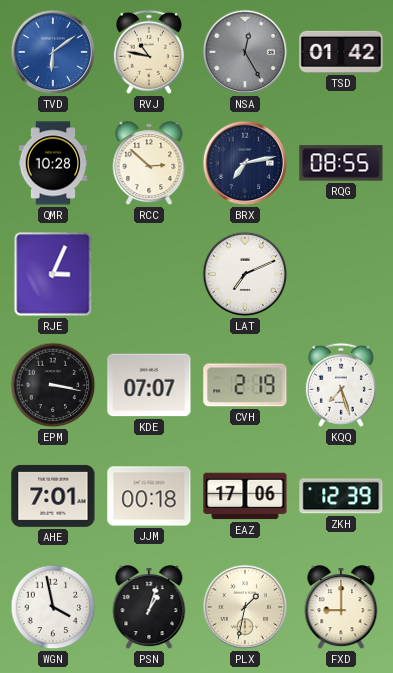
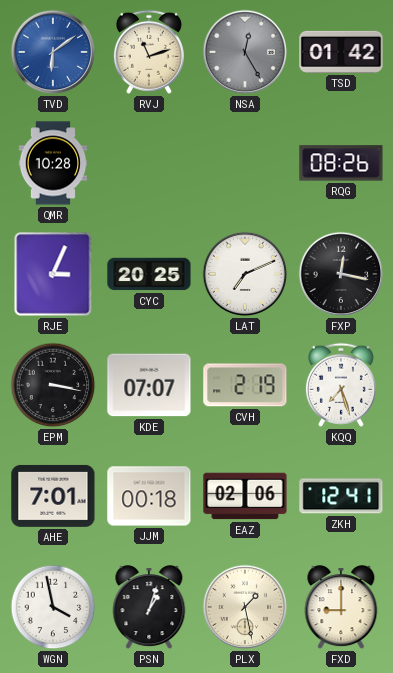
RVJ: 10:47 -> 11:12 (149, 52)
RCC: 2:52 -> none (149, 164)
BRX: 7:13 -> none (245, 163)
RQG: 08:55 -> 08:26 (341, 163)
CYC: none -> 20:25 (149, 274)
FXP: none -> 12:17 (341, 274)
EAZ: 17:06 -> 02:06 (245, 496)
ZKH: 12:39 -> 12:41 (341, 496)
PLX: 1:32 -> 1:28 (245, 607)
